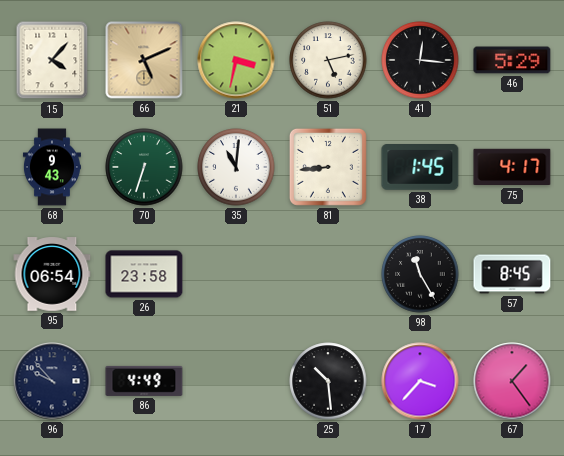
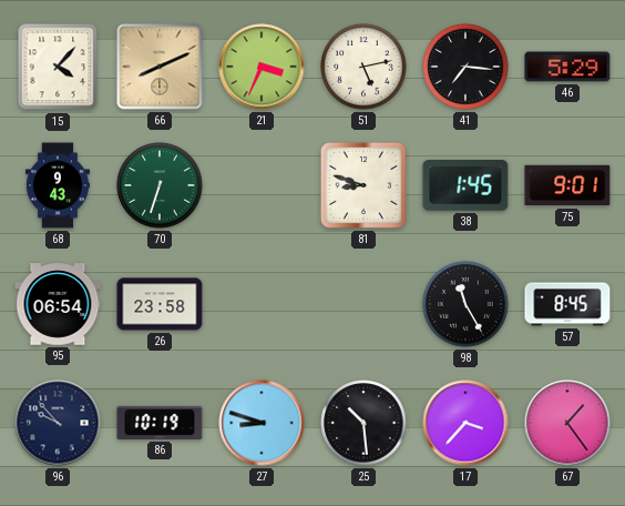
66: 5:11 -> 8:11 (160, 67)
21: 3:32 -> 3:34 (262, 67)
41: 12:16 -> 7:16 (465, 67)
35: 11:01 -> none (236, 167)
81: 8:44 -> 8:48 (363, 185)
75: 4:17 -> 9:01 (567, 185)
86: 4:49 -> 10:19 (160, 423)
27: none -> 8:48 (262, 423)
